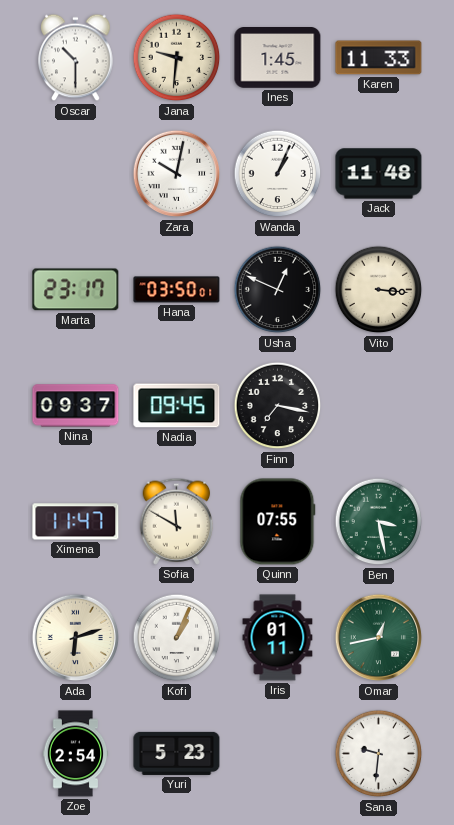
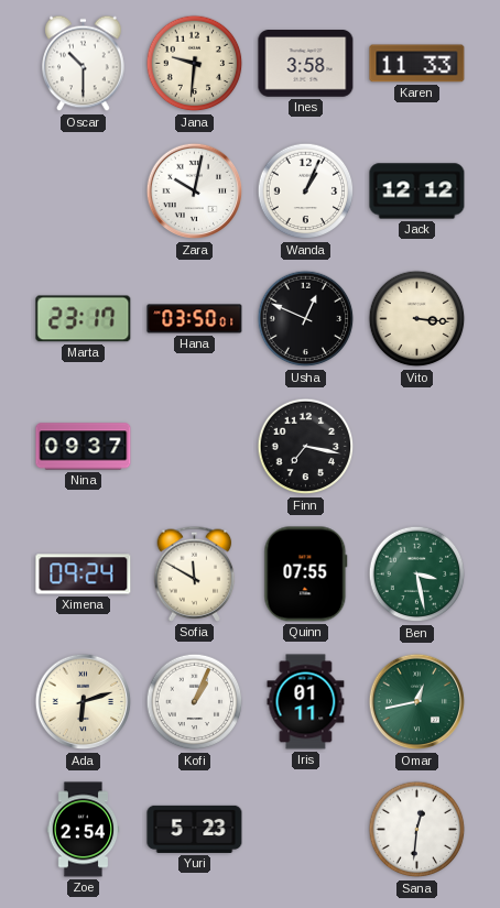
Ines: 1:45 -> 3:58 (306, 64)
Jack: 11:48 -> 12:12 (417, 192)
Nadia: 09:45 -> none (177, 406)
Ximena: 11:47 -> 09:24 (84, 575)
Sana: 9:31 -> 12:31 (417, 830)
